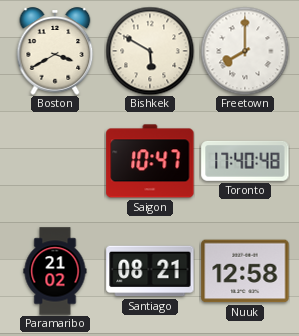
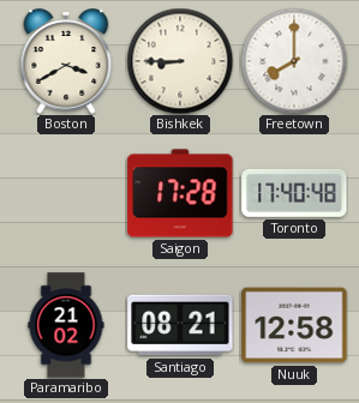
Bishkek: 5:50 -> 8:45 (180, 61)
Saigon: 10:47 -> 17:28 (180, 193)
